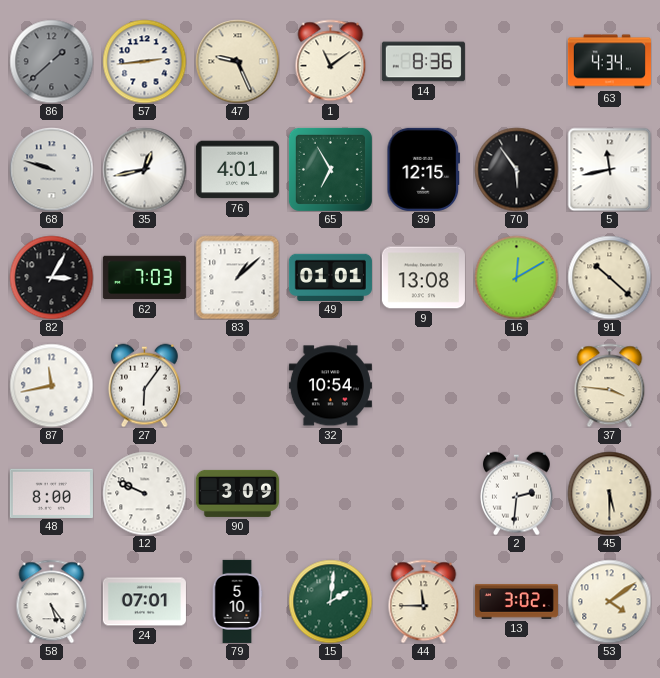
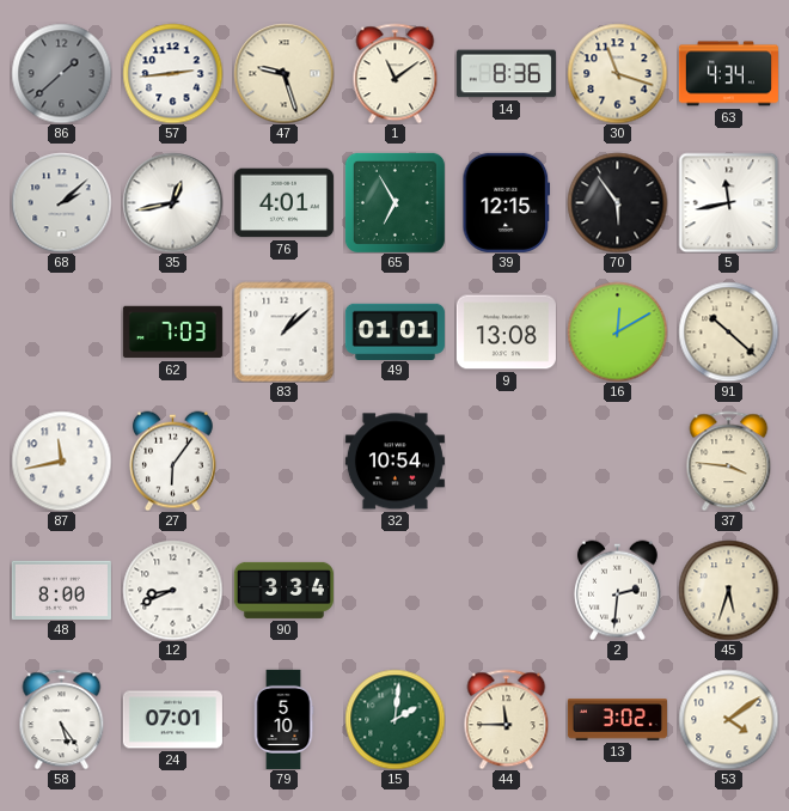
47: 9:26 -> 9:27 (283, 73)
30: none -> 11:18 (617, 73)
68: 9:48 -> 2:08 (61, 202)
82: 3:05 -> none (51, 277)
12: 9:49 -> 8:41 (172, 590)
90: 3:09 -> 3:34 (283, 590)
45: 5:30 -> 5:33 (728, 590)
